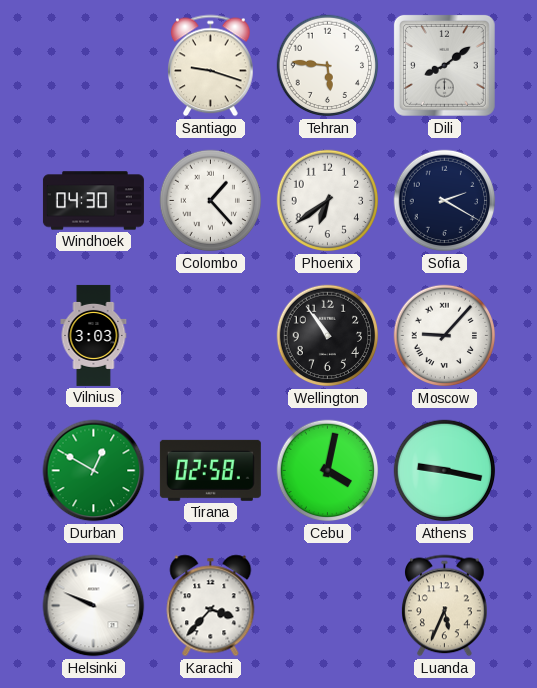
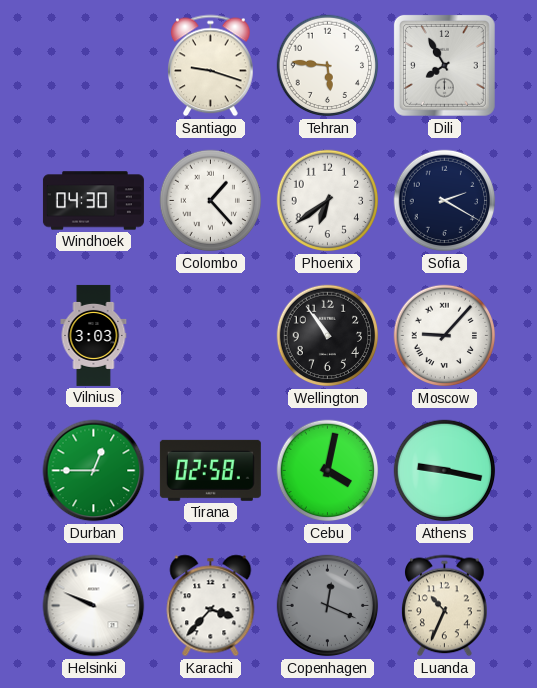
Dili: 8:09 -> 7:55 (444, 65)
Durban: 12:50 -> 12:45 (94, 471)
Copenhagen: none -> 12:19 (328, 606)
Luanda: 5:34 -> 10:34 (445, 606)
